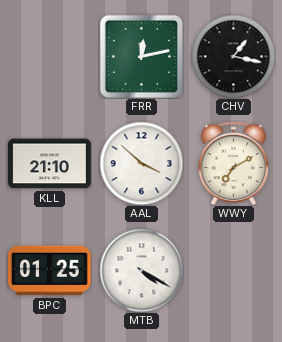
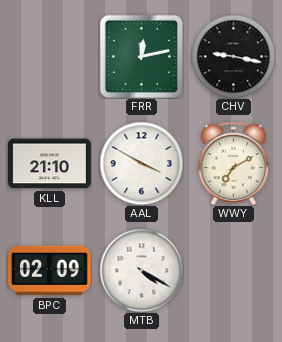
CHV: 1:17 -> 9:17 (233, 56)
AAL: 3:52 -> 3:50 (141, 163)
BPC: 01:25 -> 02:09 (50, 271)
